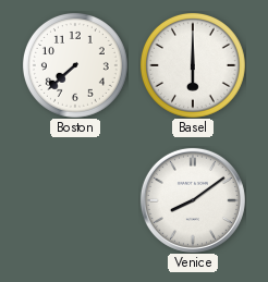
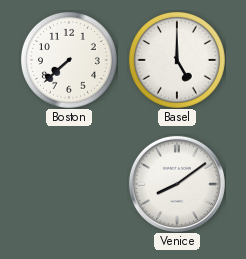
Basel: 6:00 -> 5:00 (177, 60)
